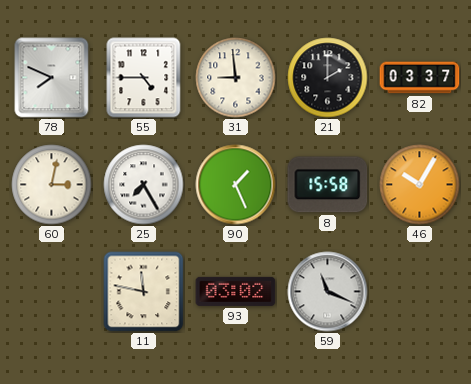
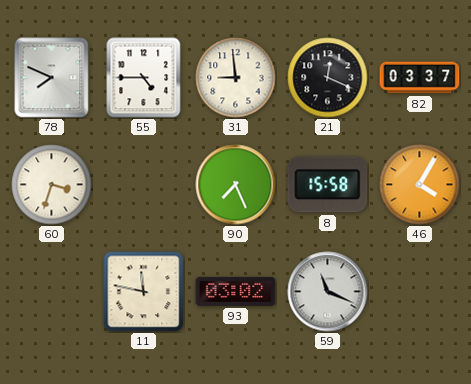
21: 2:00 -> 12:19 (328, 78)
60: 3:02 -> 3:33 (52, 185)
25: 7:25 -> none (144, 185)
90: 1:26 -> 7:26 (236, 185)
46: 10:05 -> 4:05 (420, 185)
